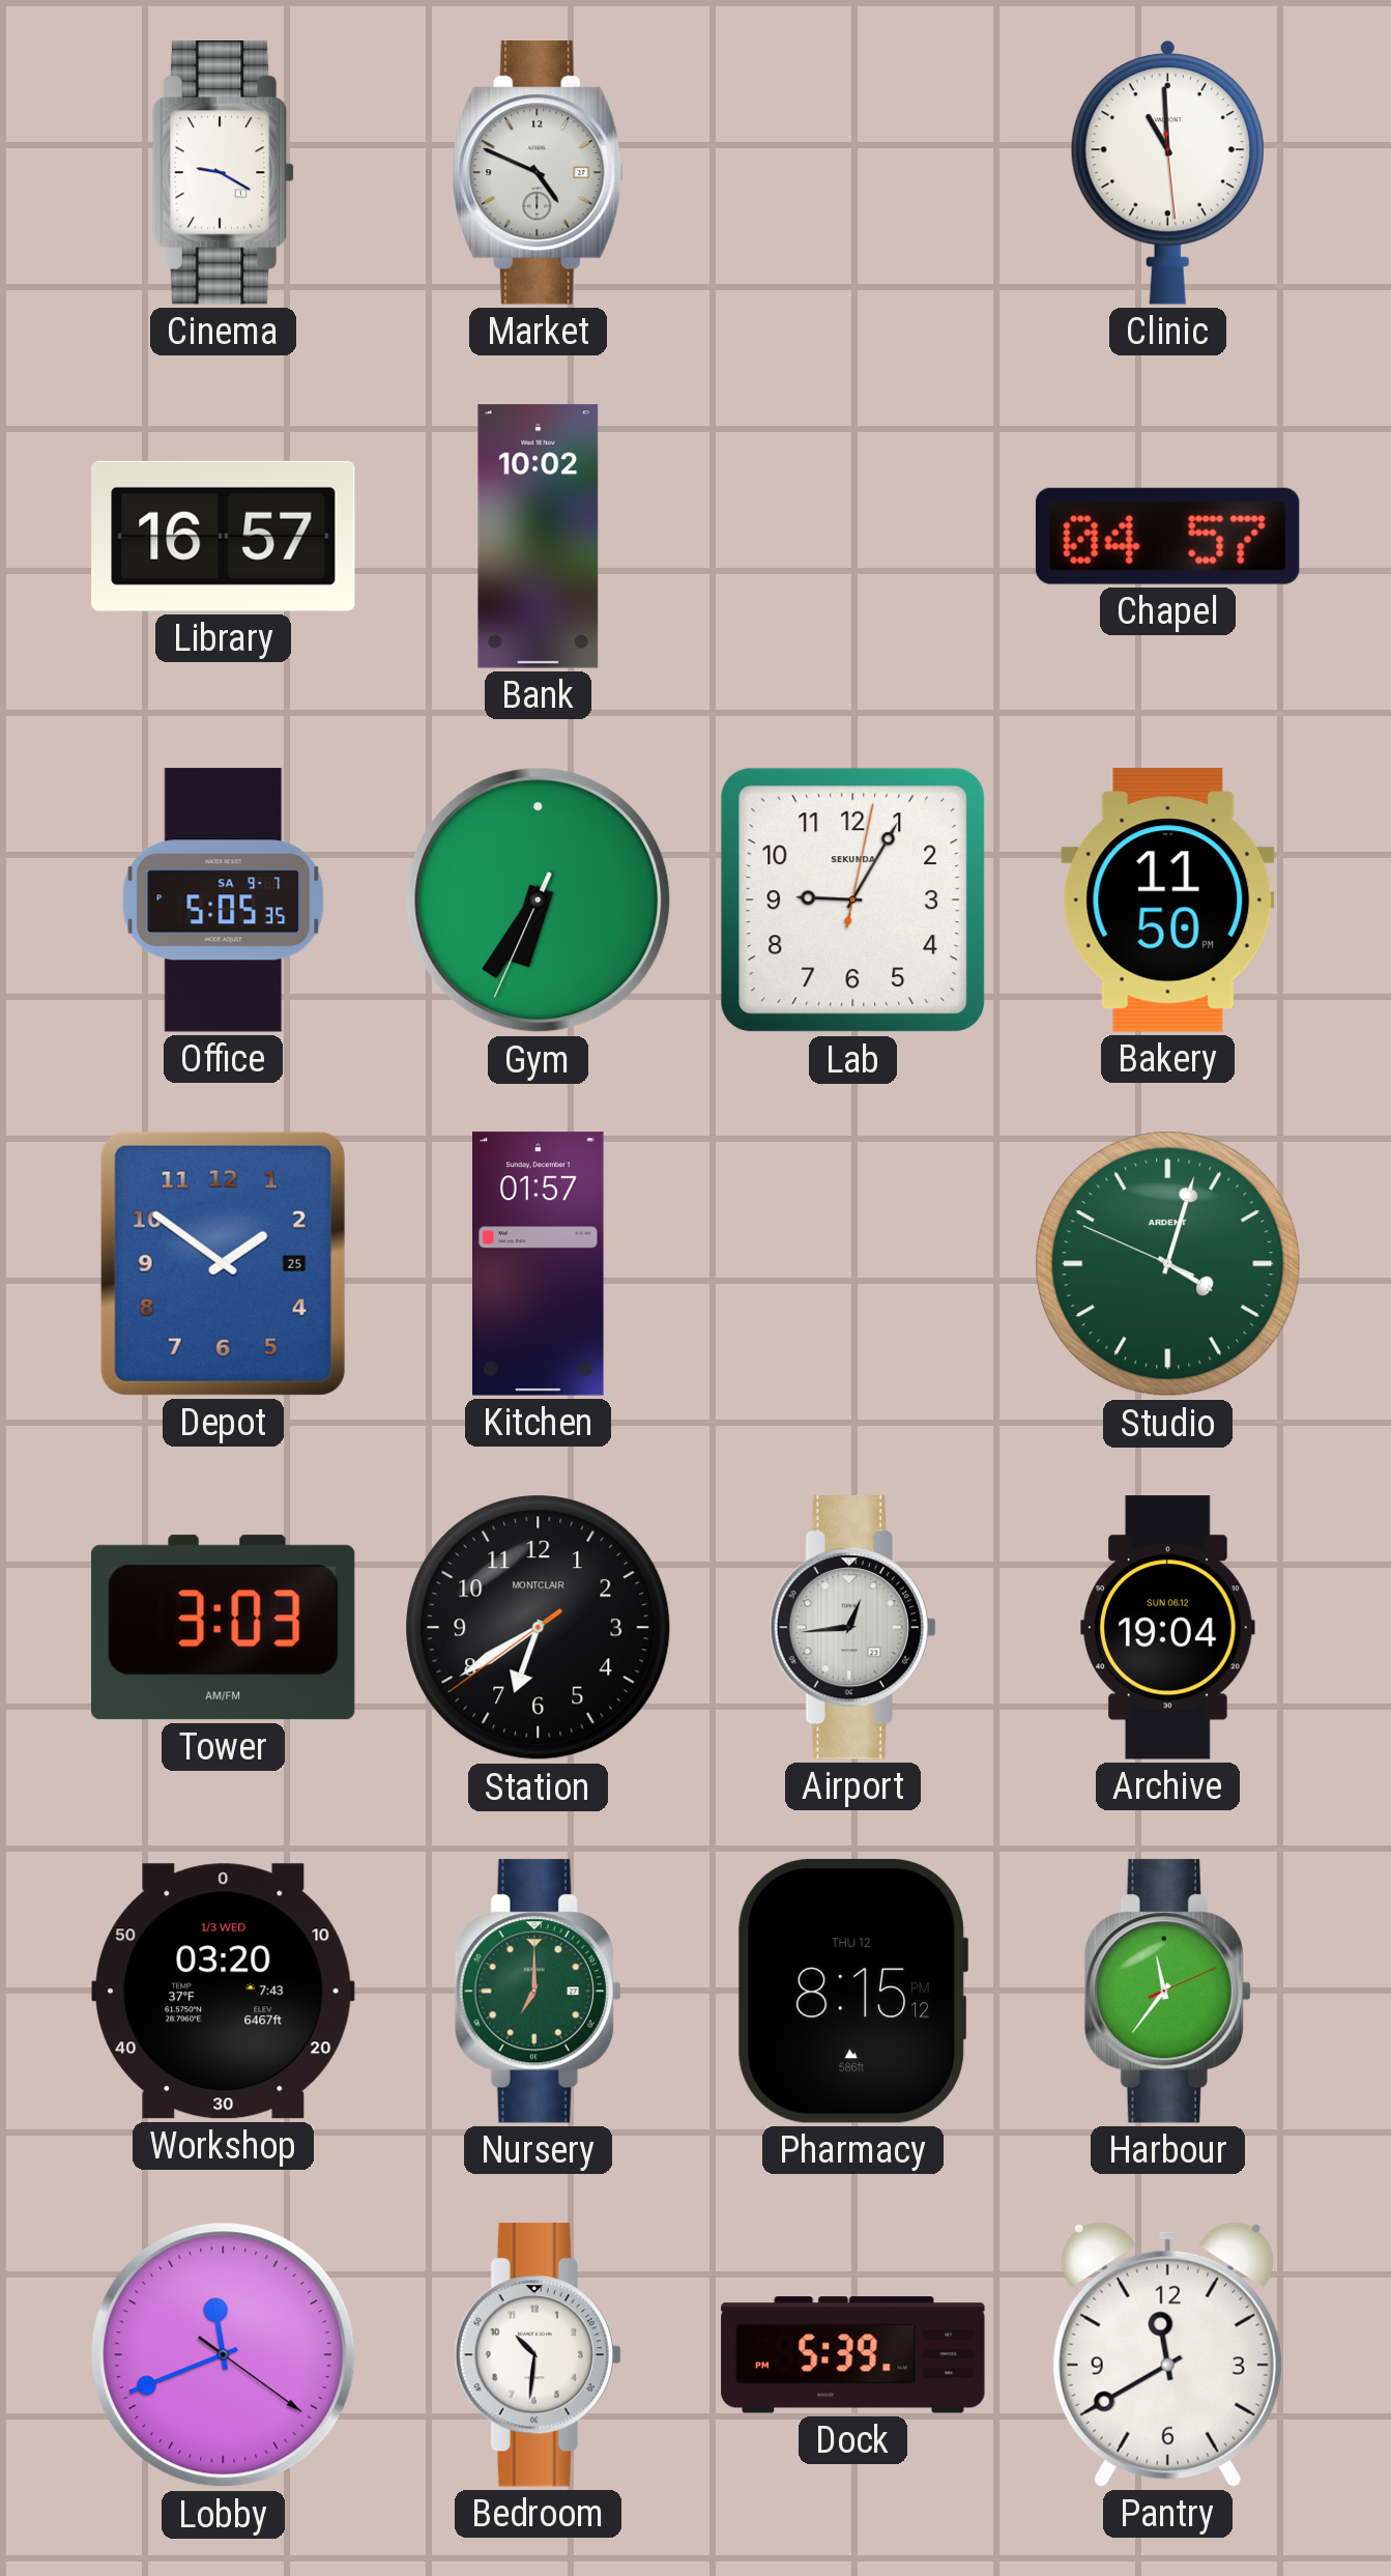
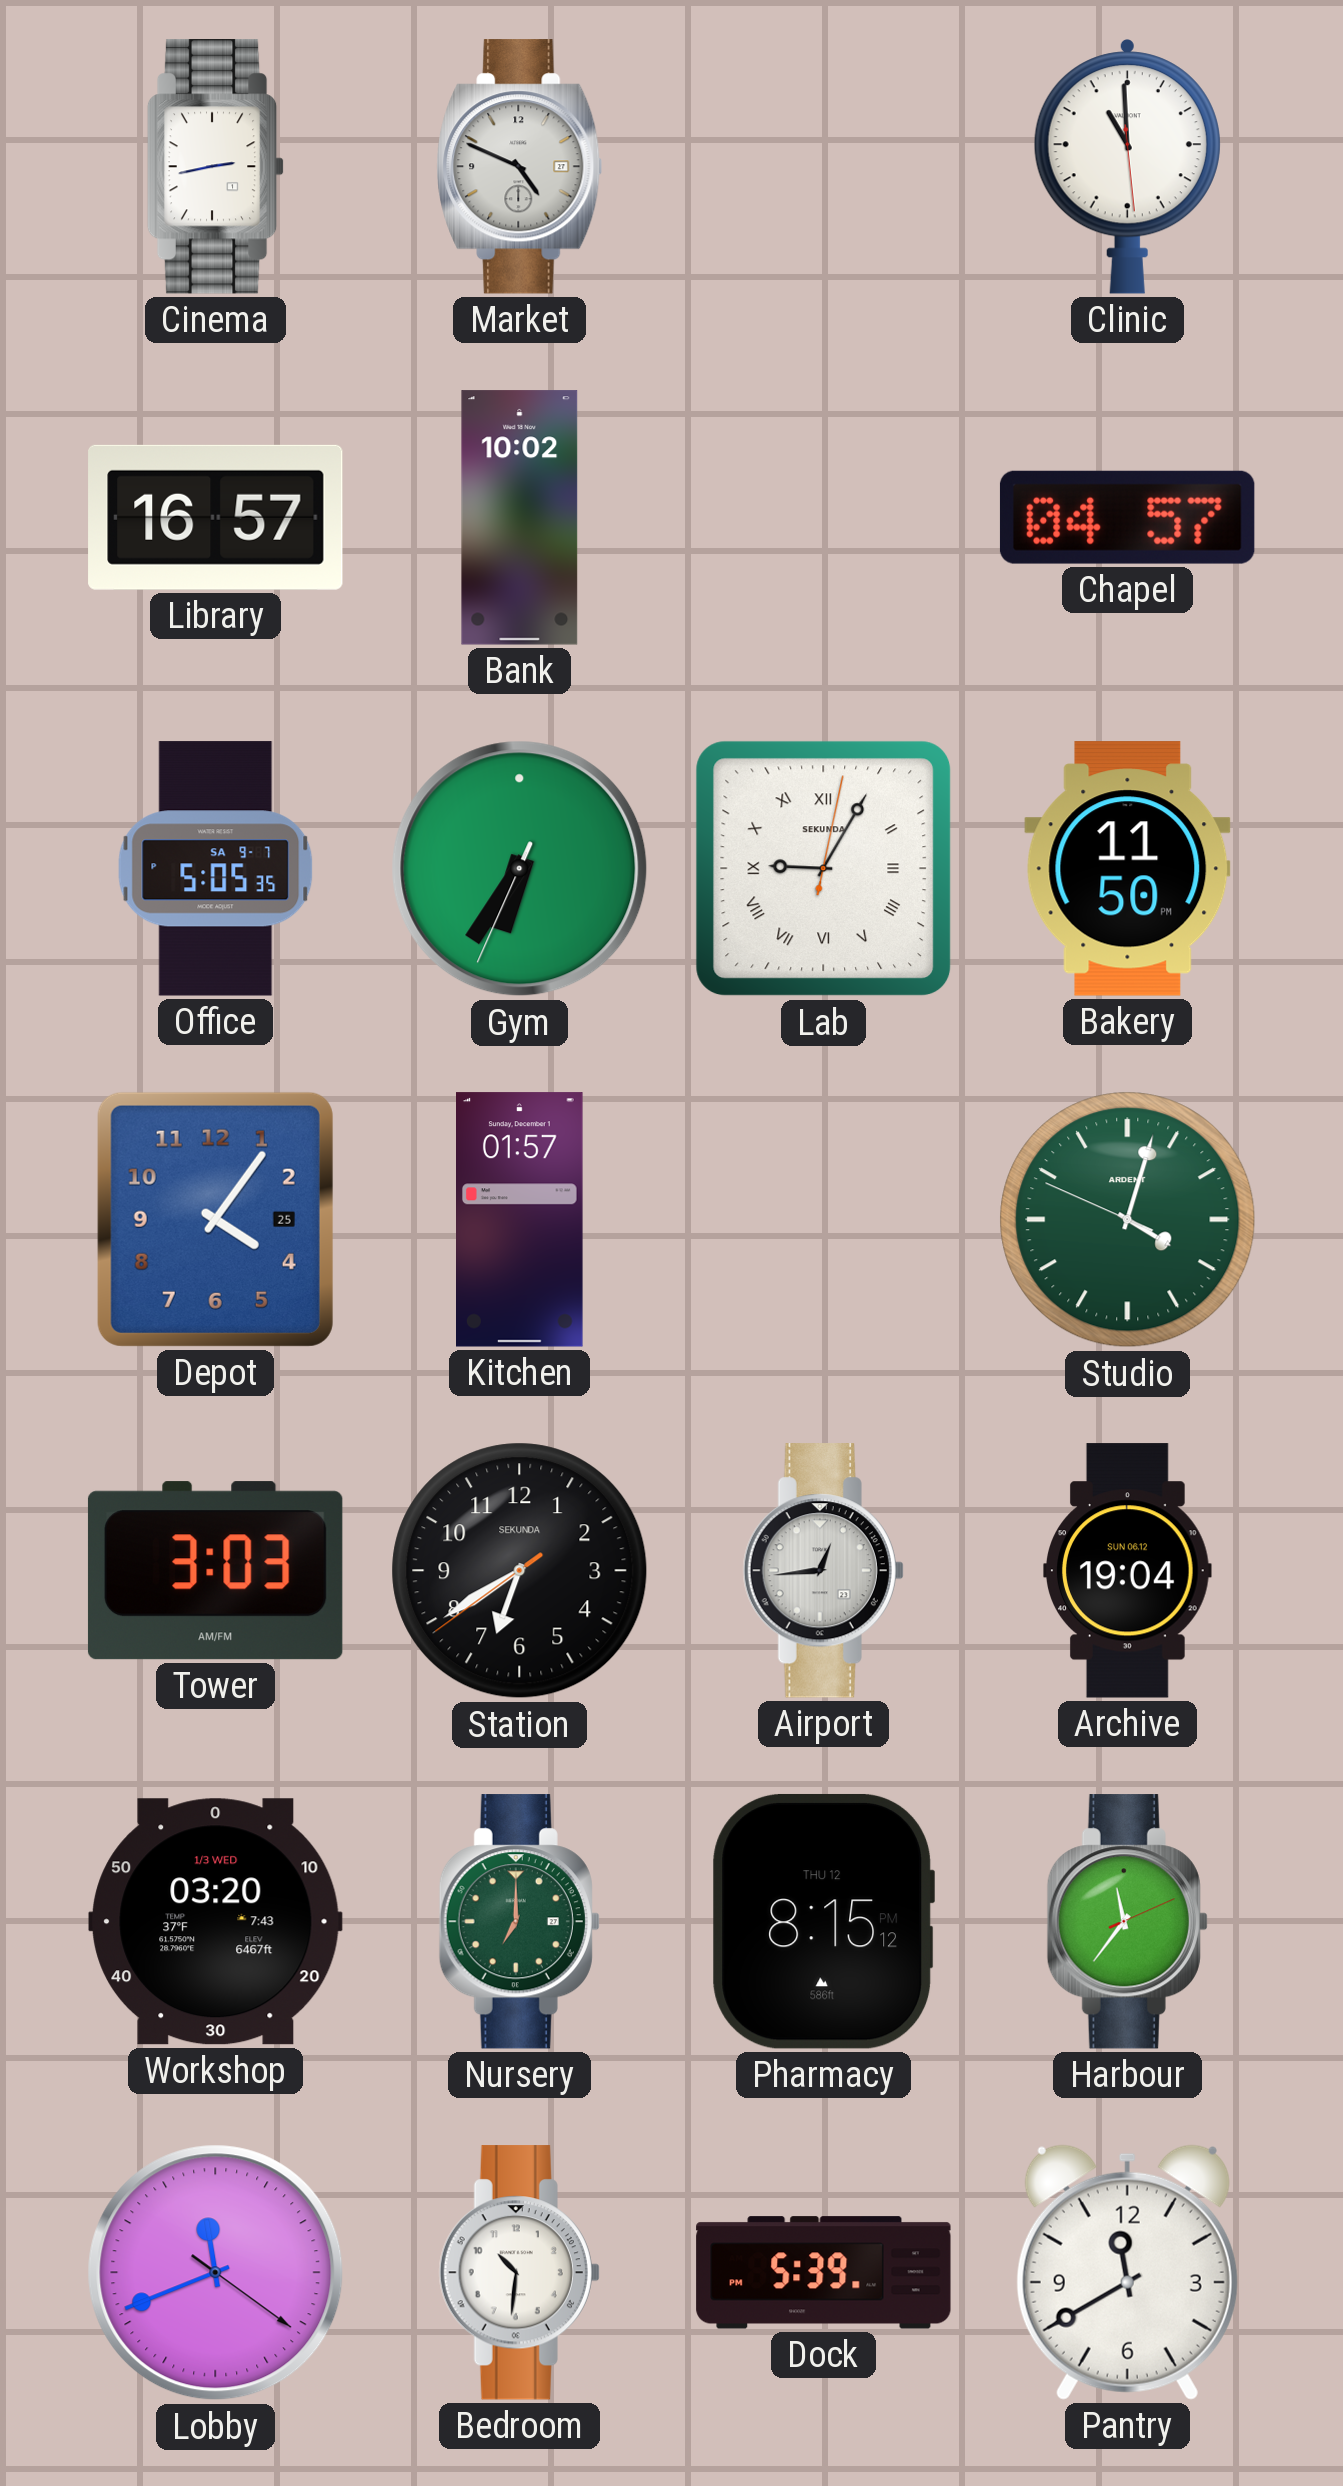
Cinema: 9:20 -> 2:43 (215, 167)
Lab numerals: Arabic -> Roman (824, 869)
Depot: 1:51 -> 4:06 (215, 1219)
Station brand: MONTCLAIR -> SEKUNDA (520, 1571)
